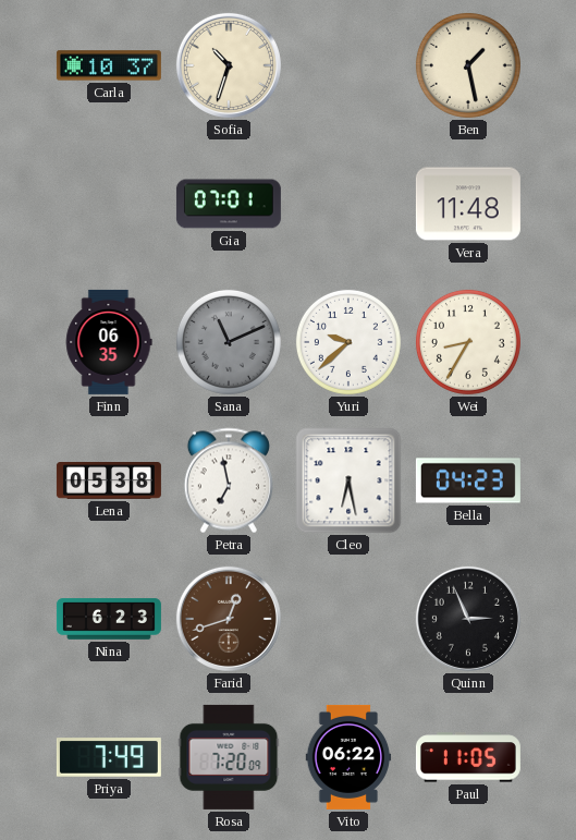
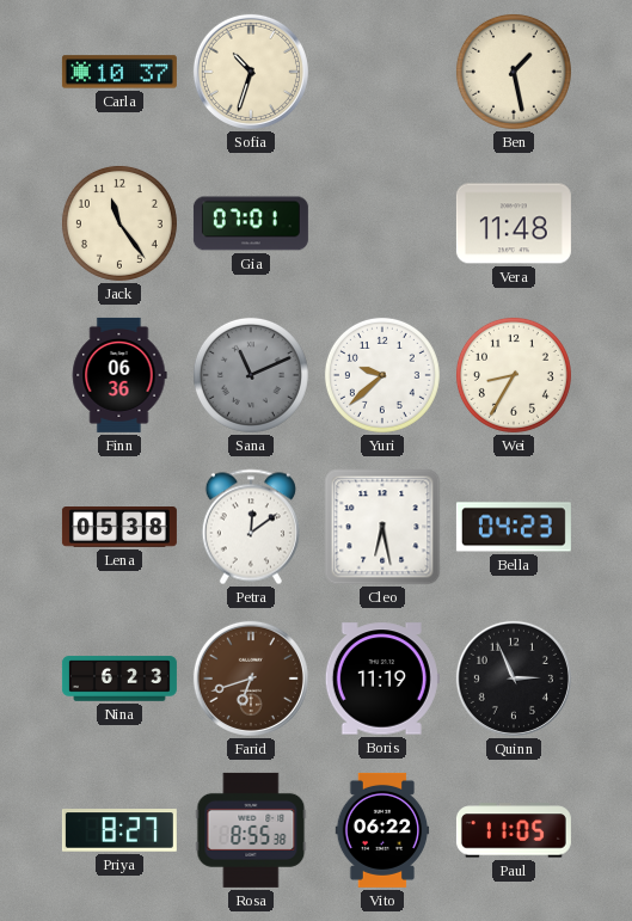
Jack: none -> 11:24 (119, 223)
Finn: 06:35 -> 06:36 (119, 375)
Petra: 6:58 -> 12:09 (251, 527)
Farid: 12:42 -> 6:42 (251, 679)
Boris: none -> 11:19 (382, 679)
Priya: 7:49 -> 8:27 (119, 830)
Rosa: 7:20 -> 8:55 (251, 830)
